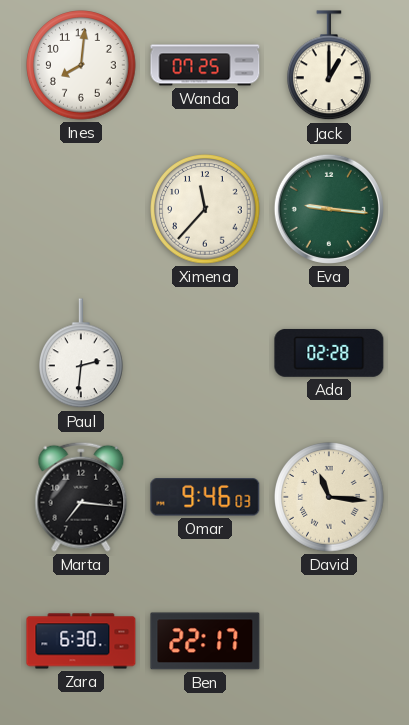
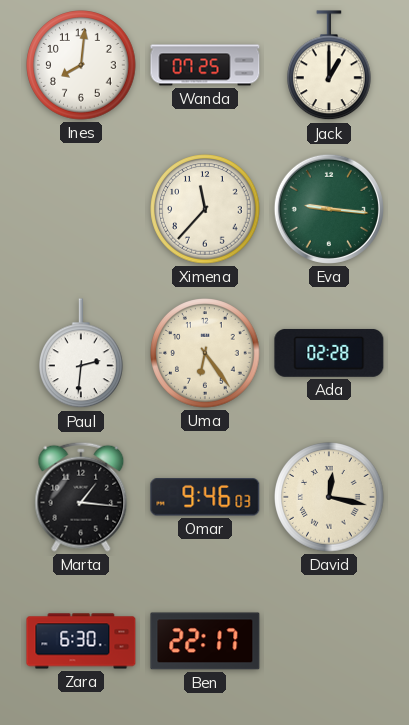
Uma: none -> 6:24 (205, 353)
Marta: 7:16 -> 1:16 (81, 497)
David: 11:16 -> 12:17 (329, 497)
